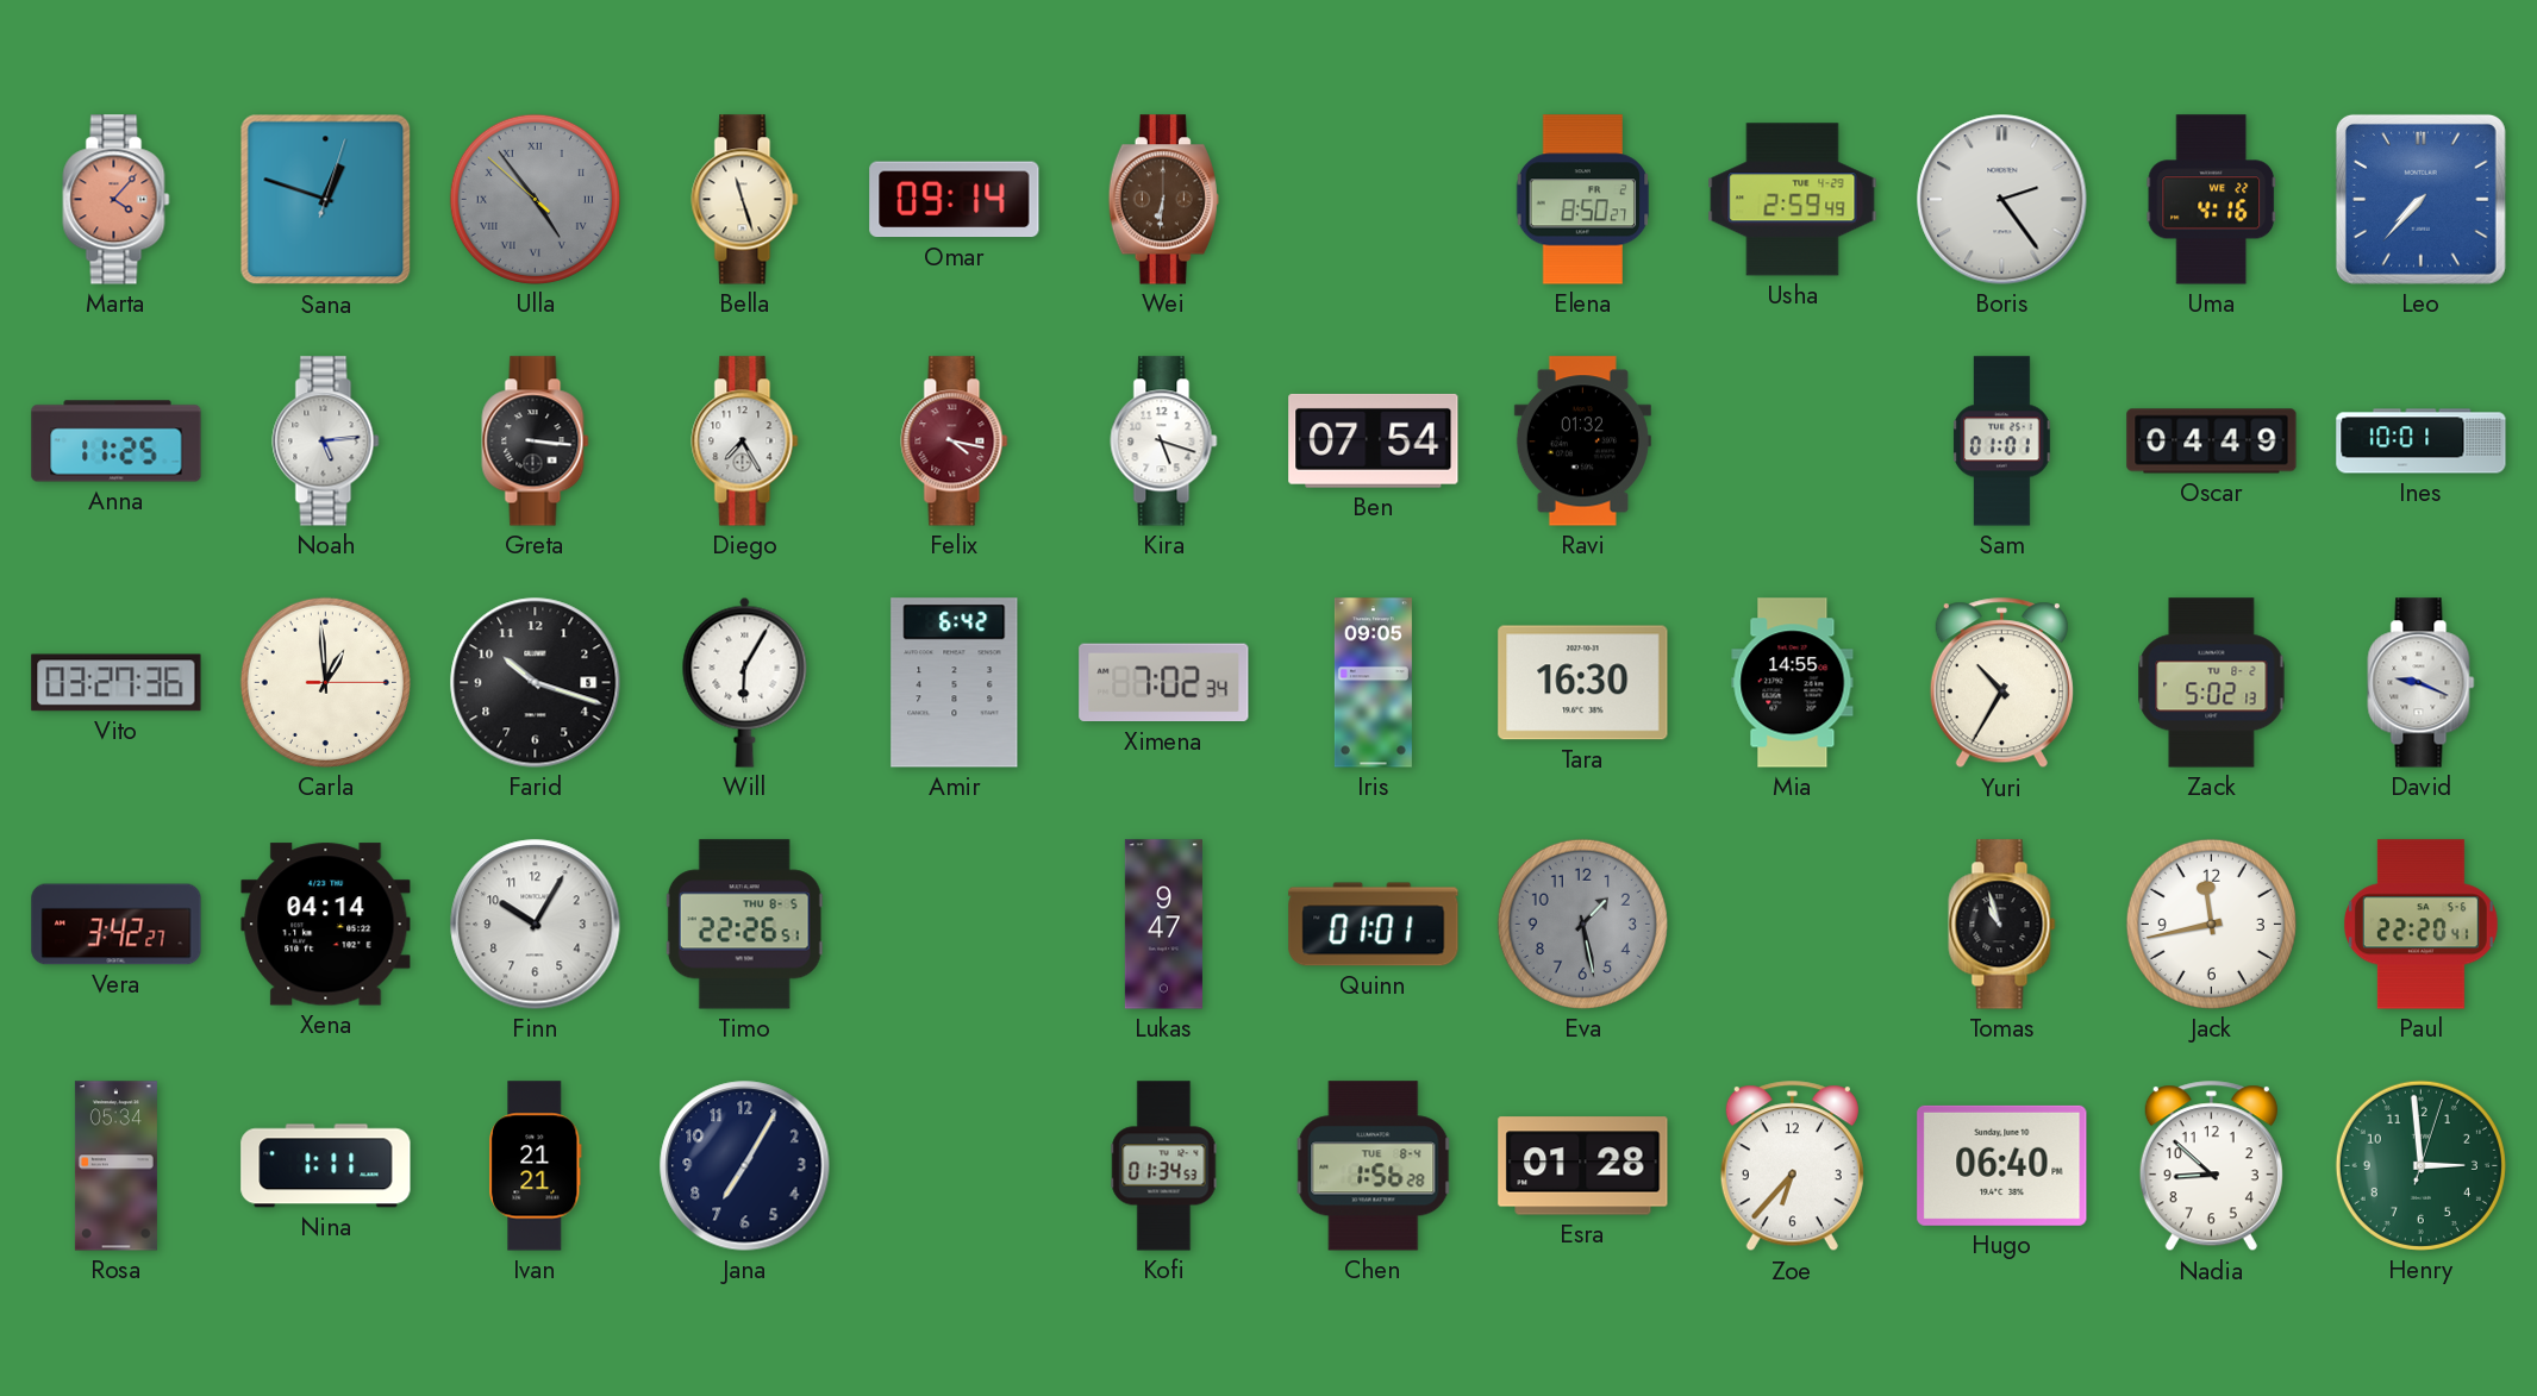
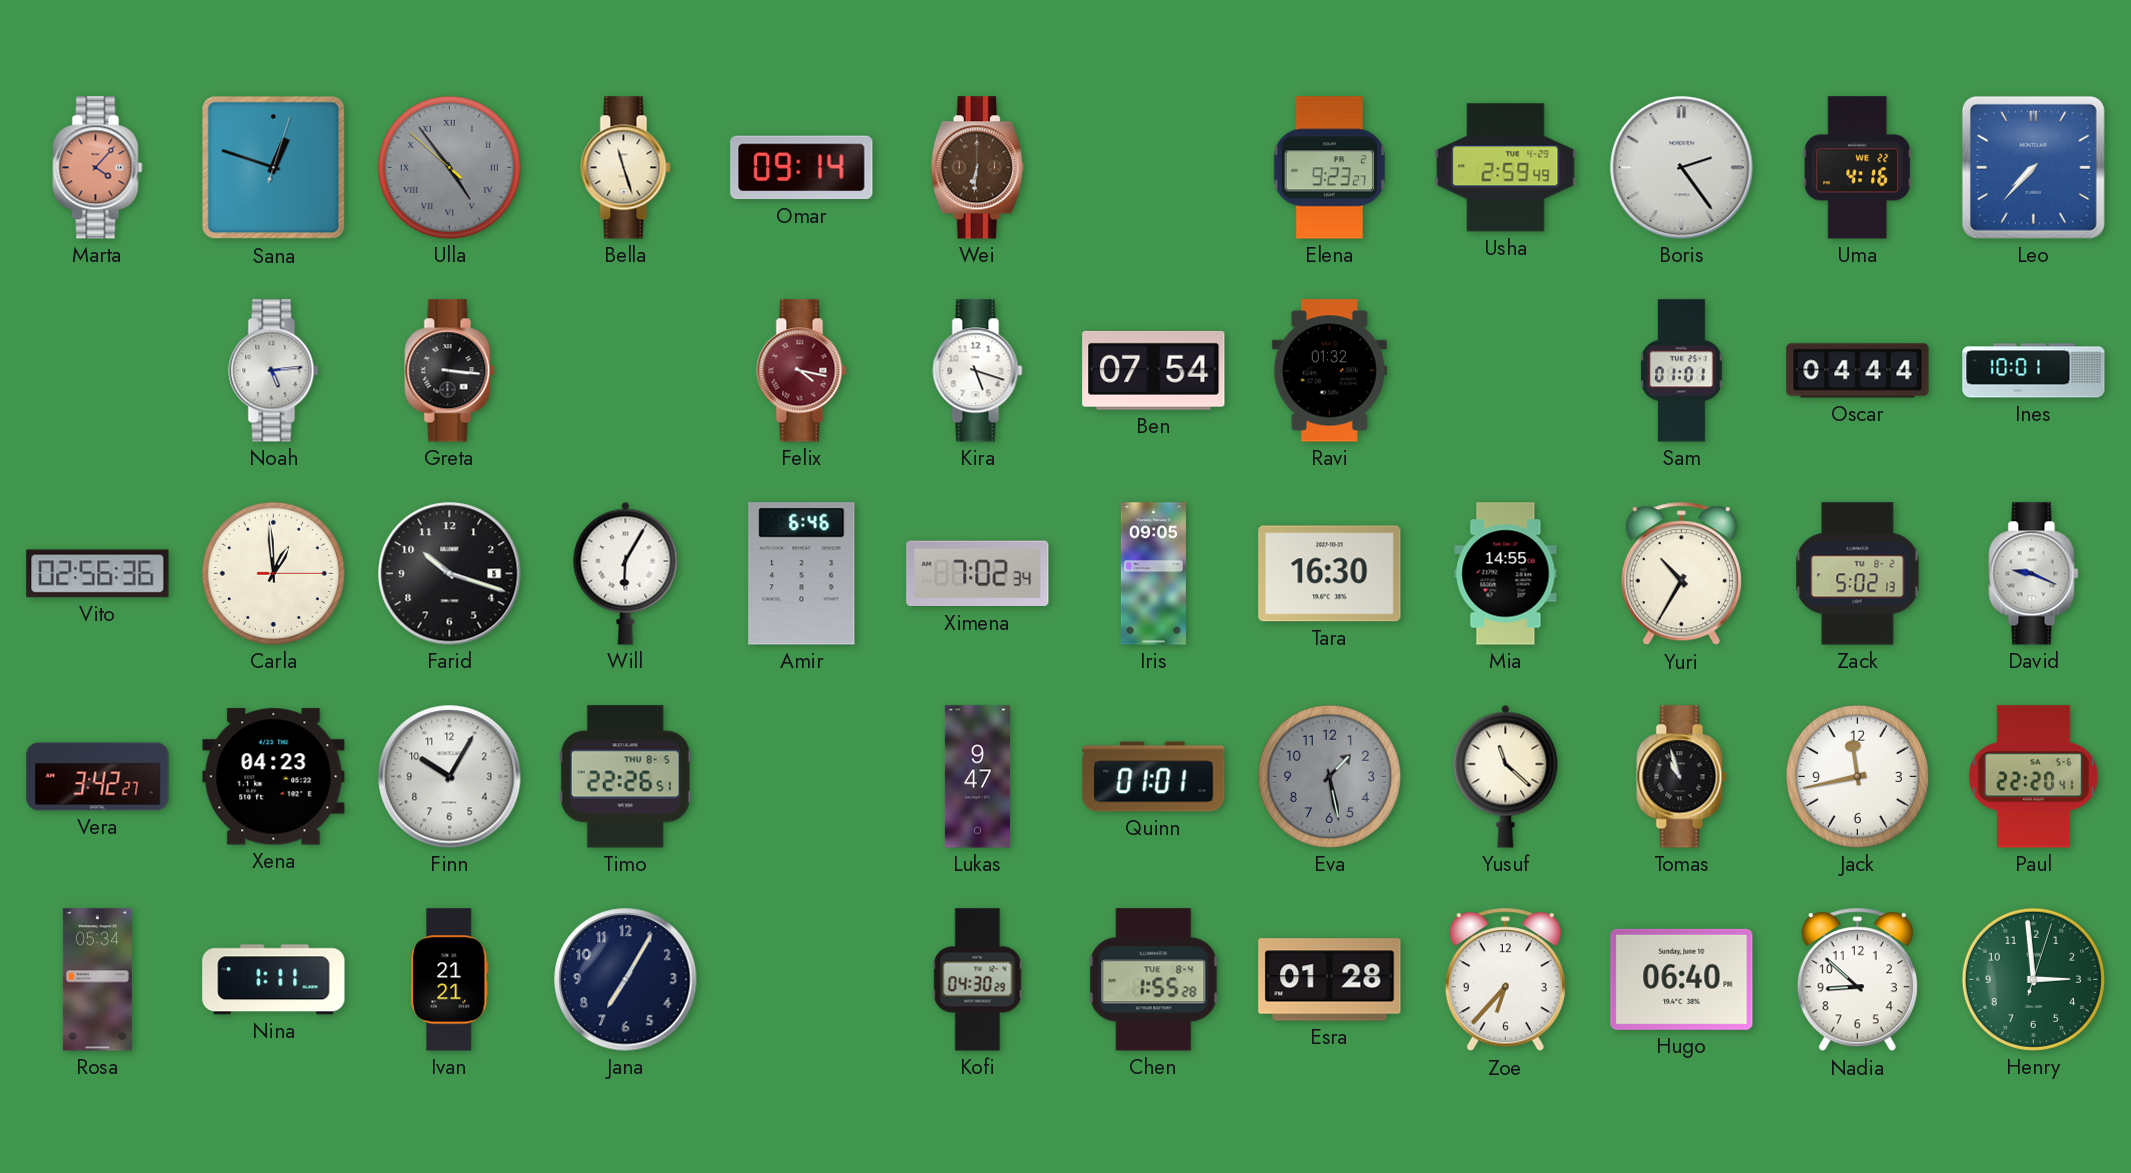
Elena: 8:50 -> 9:23 (1330, 168)
Anna: 11:25 -> none (117, 442)
Diego: 7:25 -> none (745, 442)
Oscar: 04:49 -> 04:44 (1858, 371)
Vito: 03:27 -> 02:56 (98, 574)
Amir: 6:42 -> 6:46 (802, 574)
Xena: 04:14 -> 04:23 (274, 777)
Yusuf: none -> 11:22 (1506, 776)
Kofi: 01:34 -> 04:30 (978, 980)
Chen: 1:56 -> 1:55 (1154, 980)
